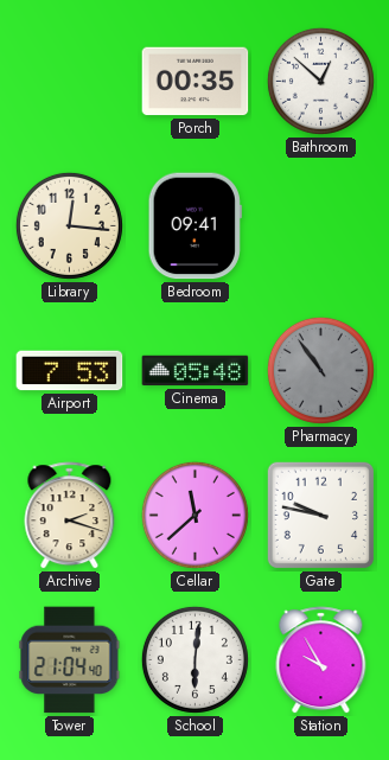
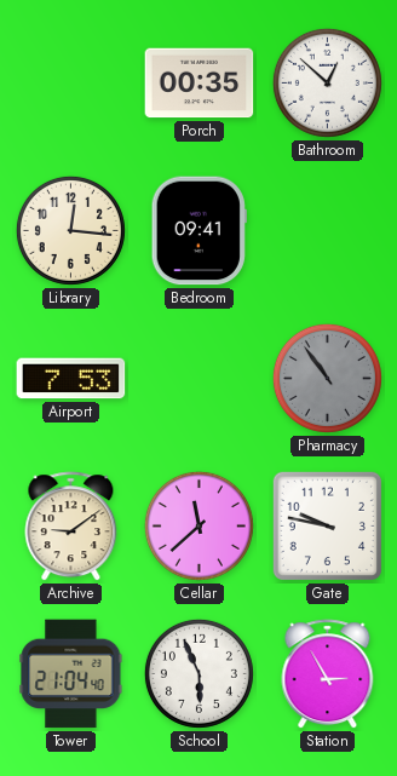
Cinema: 05:48 -> none (196, 371)
Archive: 2:18 -> 9:09 (71, 527)
School: 6:01 -> 5:56 (198, 673)
Station: 9:55 -> 2:55 (328, 674)
